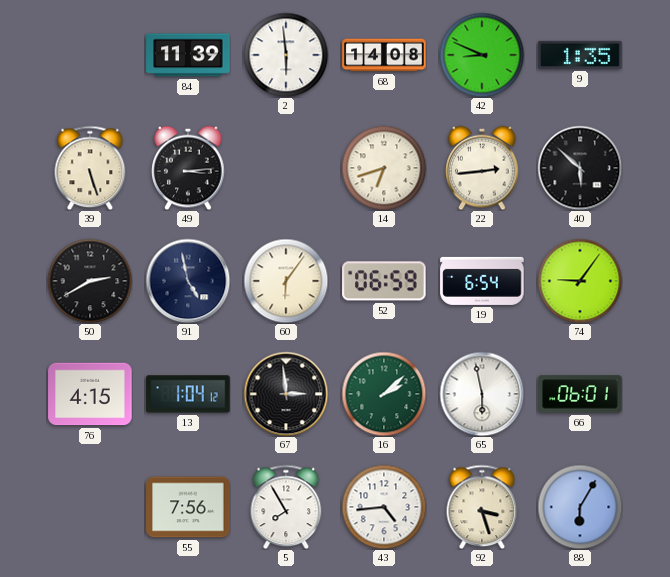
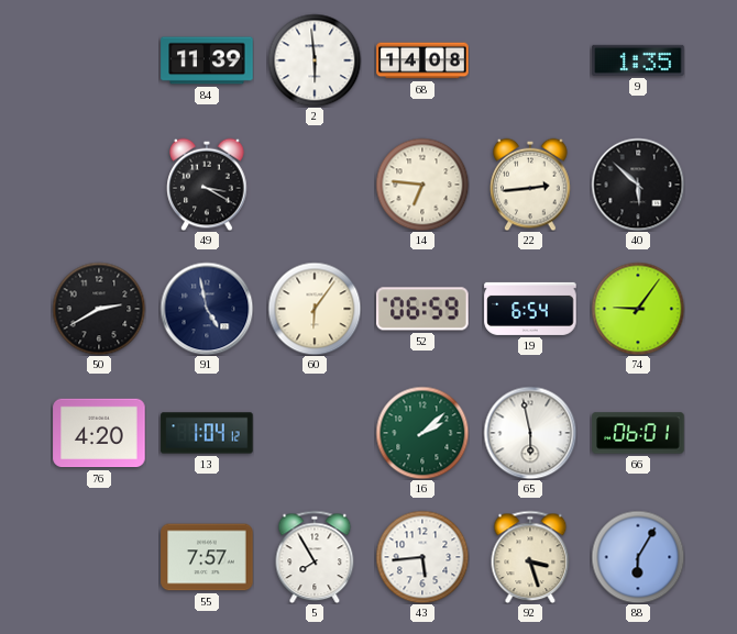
42: 8:49 -> none (482, 55)
39: 5:27 -> none (90, 168)
49: 3:14 -> 3:20 (207, 185)
14: 6:42 -> 6:46 (422, 185)
76: 4:15 -> 4:20 (99, 433)
67: 2:59 -> none (286, 394)
55: 7:56 -> 7:57 (207, 557)
43: 4:44 -> 5:44 (422, 557)
